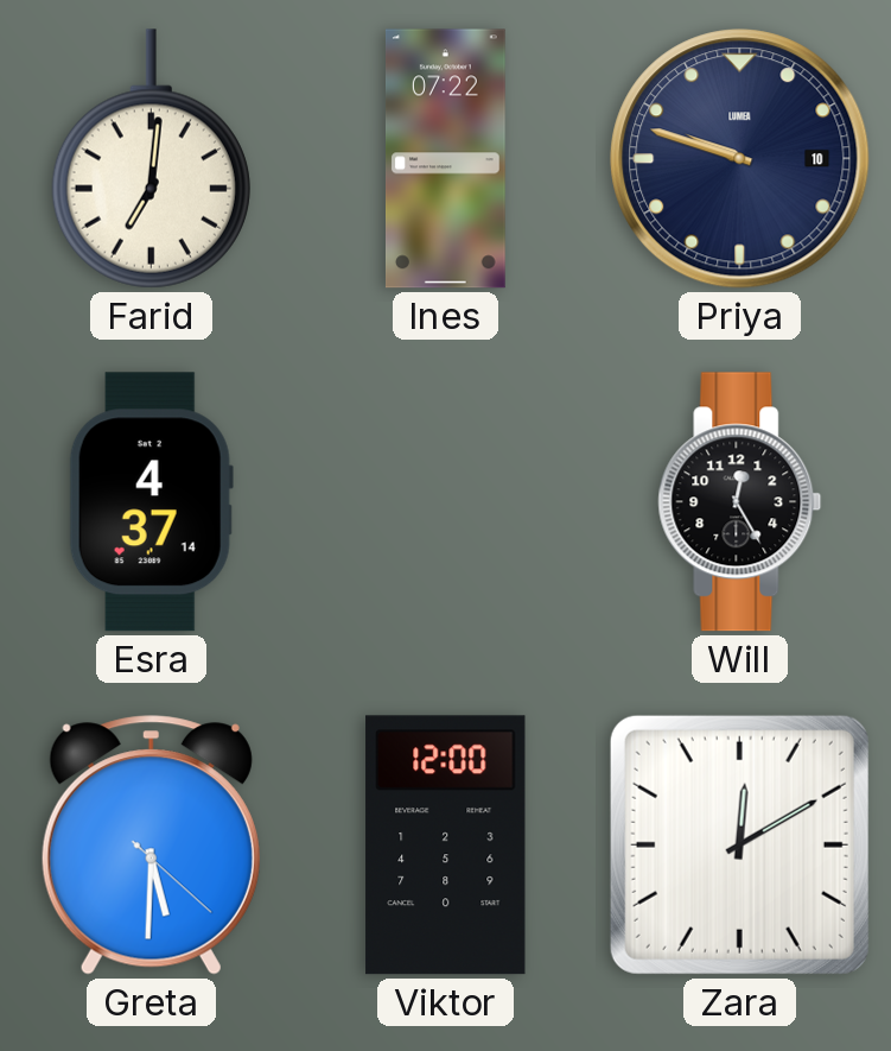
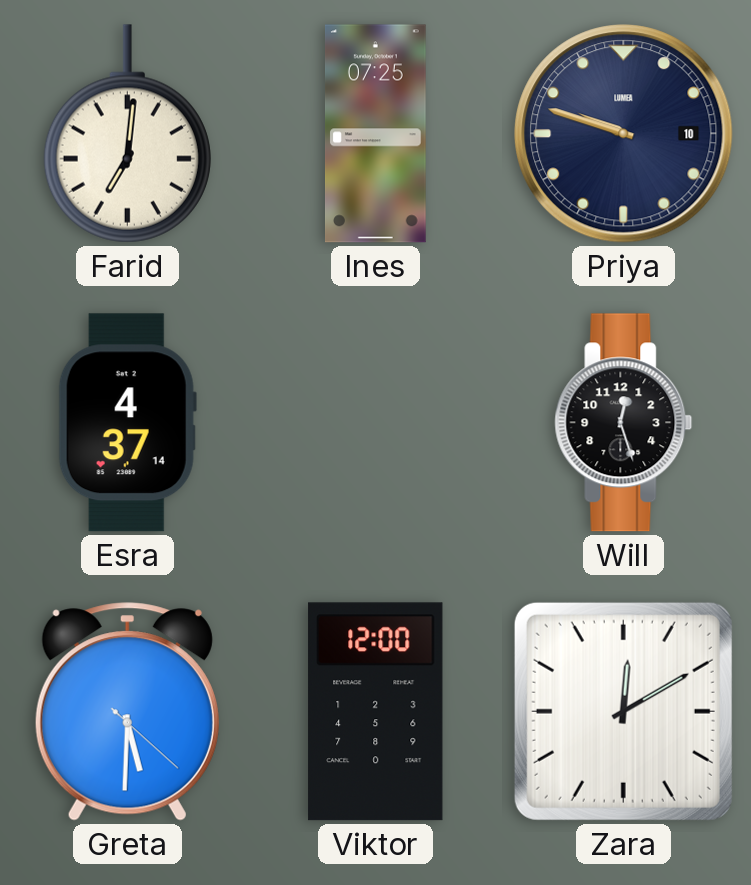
Ines: 07:22 -> 07:25 (376, 134)
Will: 12:25 -> 12:27 (624, 423)
